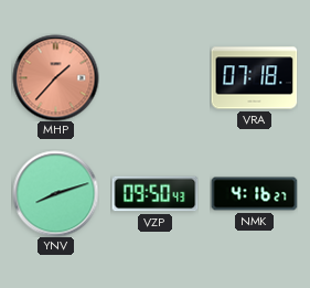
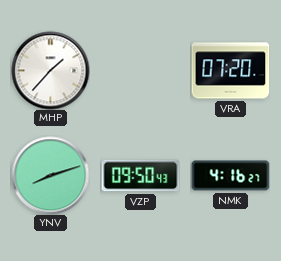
MHP dial: salmon -> white (50, 70)
VRA: 07:18 -> 07:20 (230, 71)
